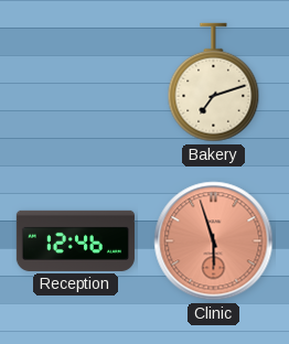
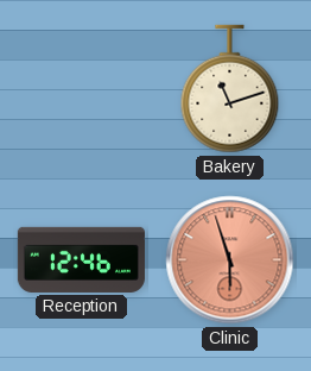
Bakery: 7:12 -> 11:12 (230, 89)
